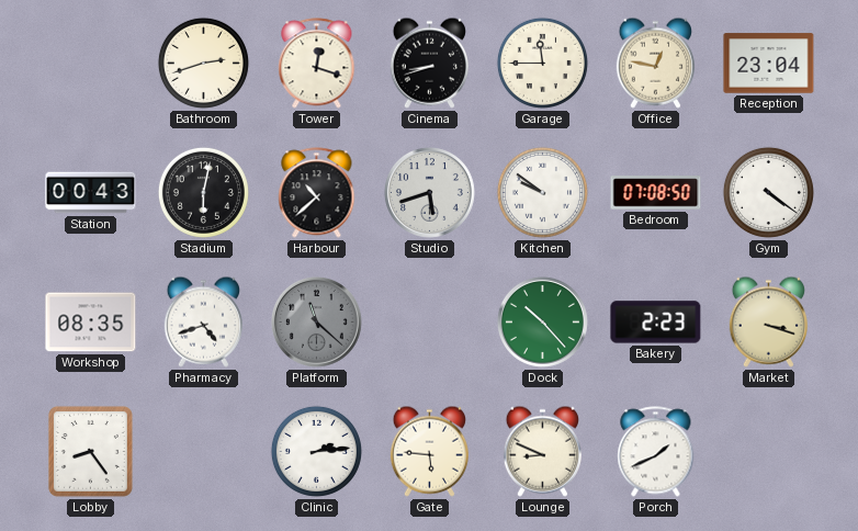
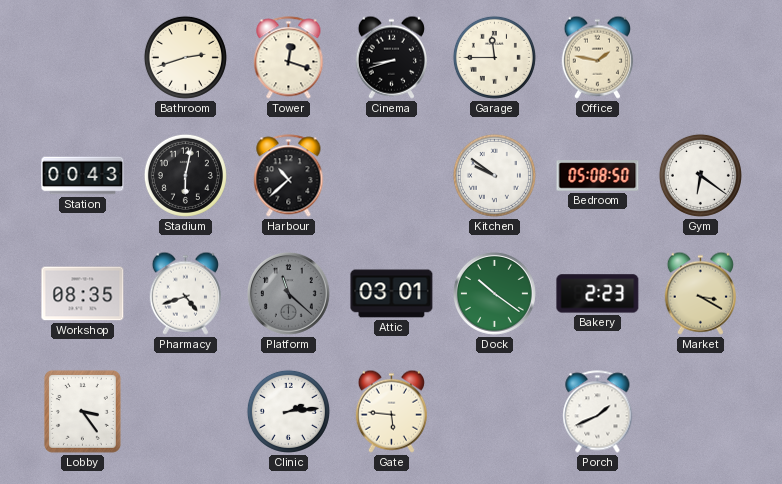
Office: 12:47 -> 1:47 (597, 57)
Reception: 23:04 -> none (769, 64)
Studio: 5:42 -> none (429, 192)
Bedroom: 07:08 -> 05:08 (598, 176)
Gym: 4:21 -> 6:21 (700, 175)
Attic: none -> 03:01 (392, 294)
Dock: 10:23 -> 10:21 (494, 293)
Market: 3:18 -> 3:20 (700, 293)
Lobby: 8:24 -> 3:24 (82, 411)
Lounge: 8:49 -> none (542, 451)
